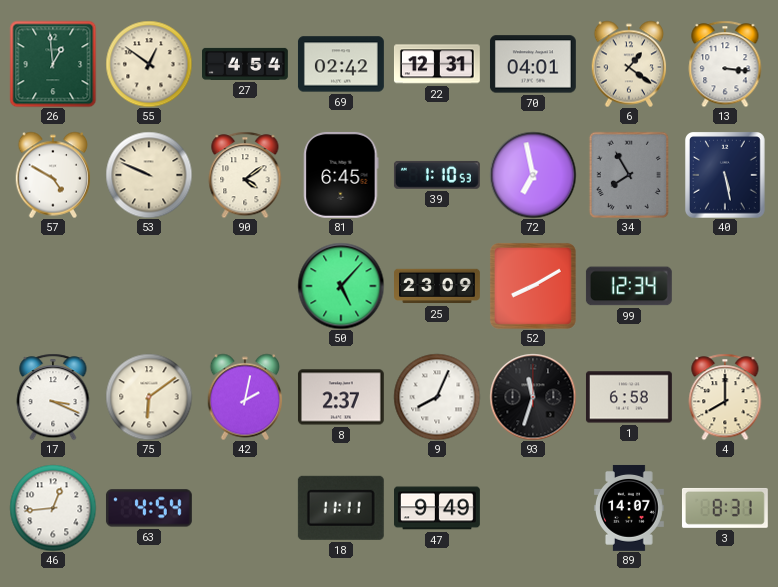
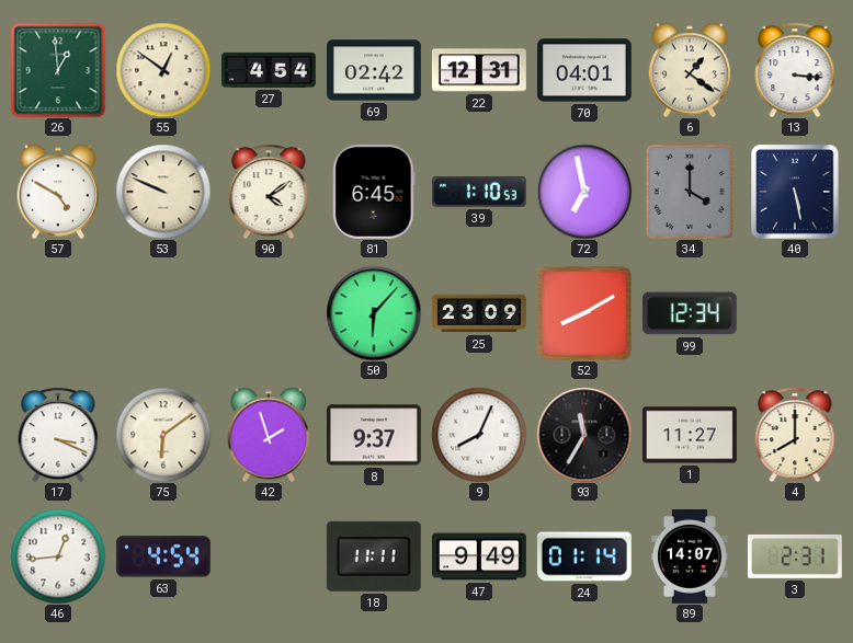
34: 7:55 -> 4:00 (690, 192)
50: 5:07 -> 6:07 (374, 313)
42: 2:02 -> 1:57 (269, 435)
8: 2:37 -> 9:37 (374, 435)
93: 11:33 -> 11:35 (584, 435)
1: 6:58 -> 11:27 (690, 435)
24: none -> 01:14 (584, 556)
3: 8:31 -> 2:31 (795, 556)
